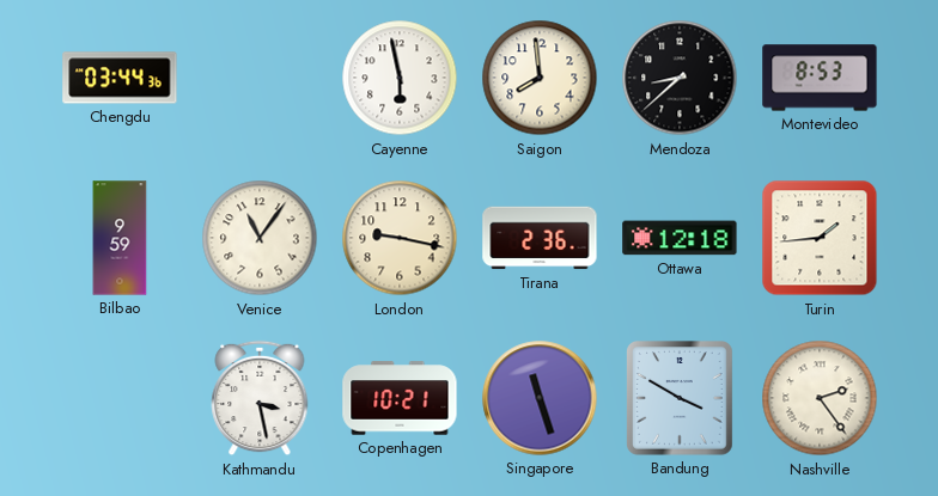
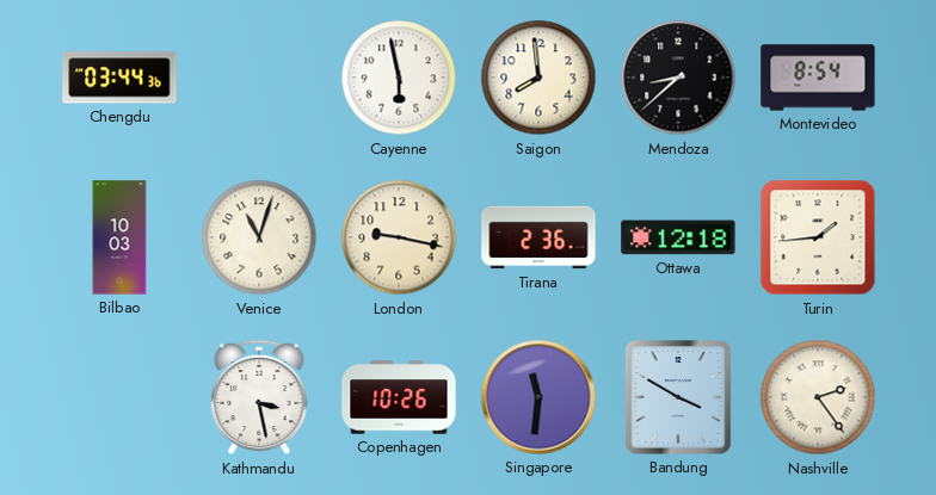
Montevideo: 8:53 -> 8:54 (818, 78)
Bilbao: 9:59 -> 10:03 (119, 237)
Venice: 11:06 -> 11:03 (259, 237)
Copenhagen: 10:21 -> 10:26 (399, 397)
Singapore: 11:27 -> 11:31 (538, 397)
